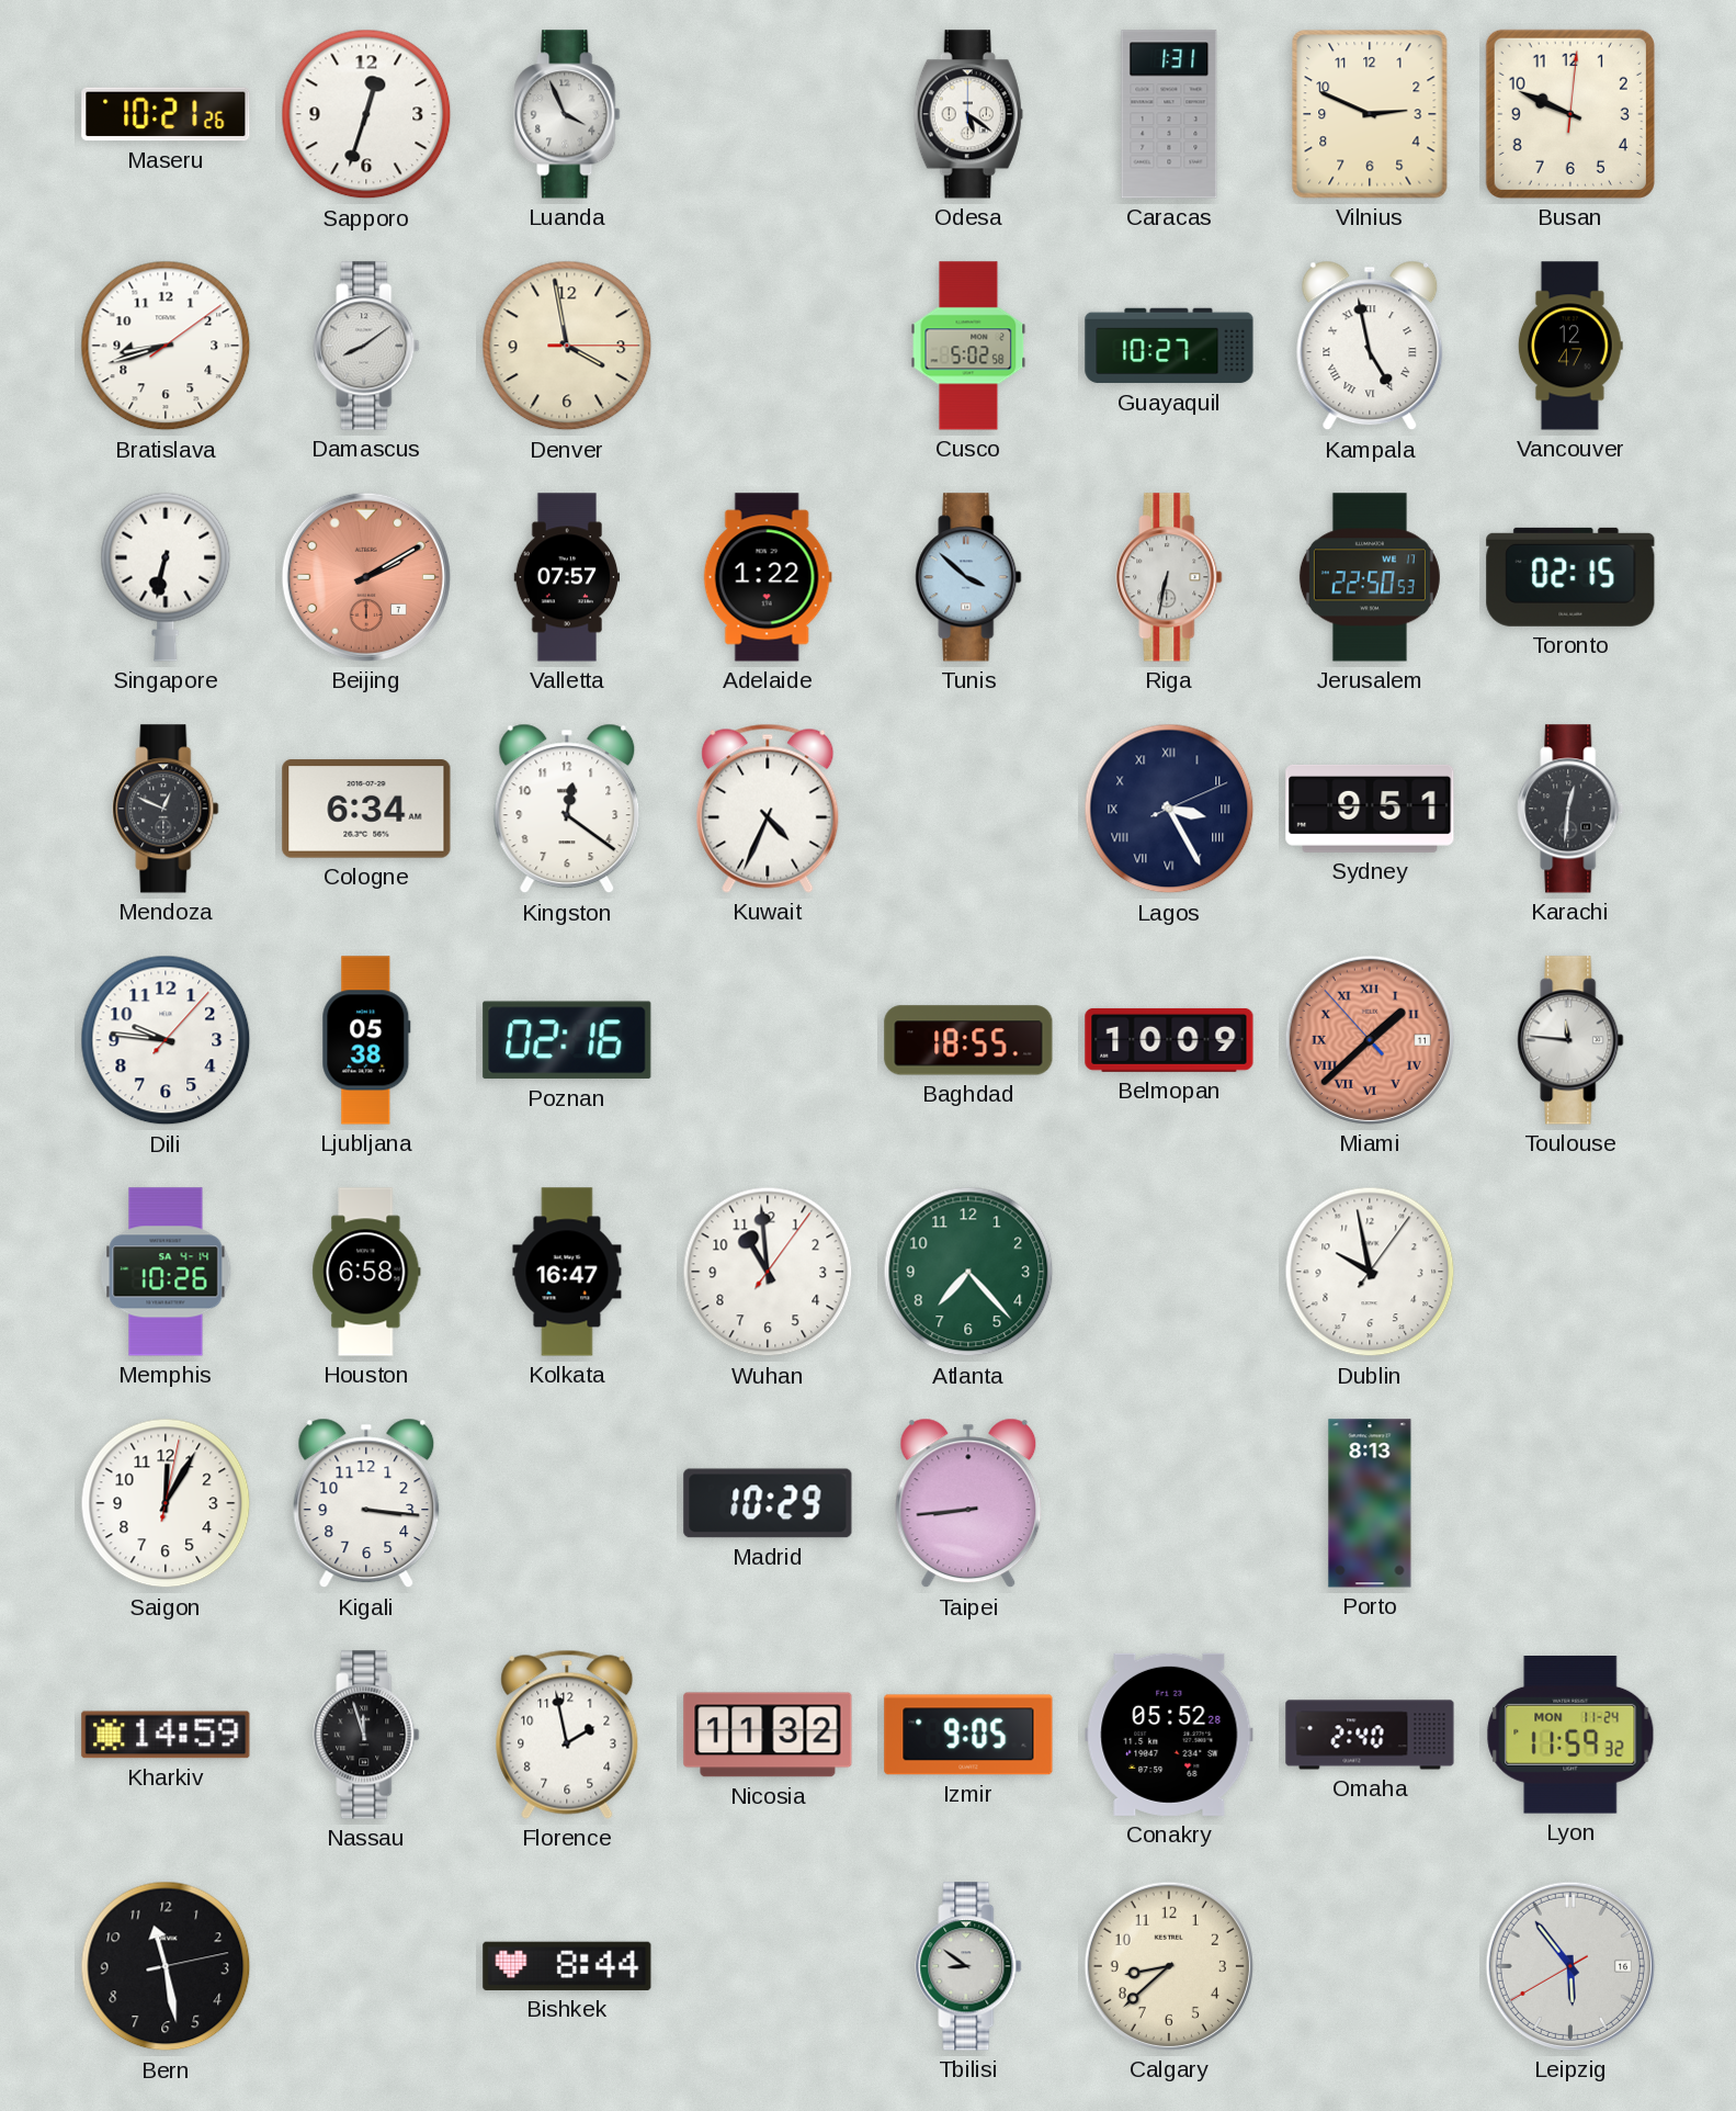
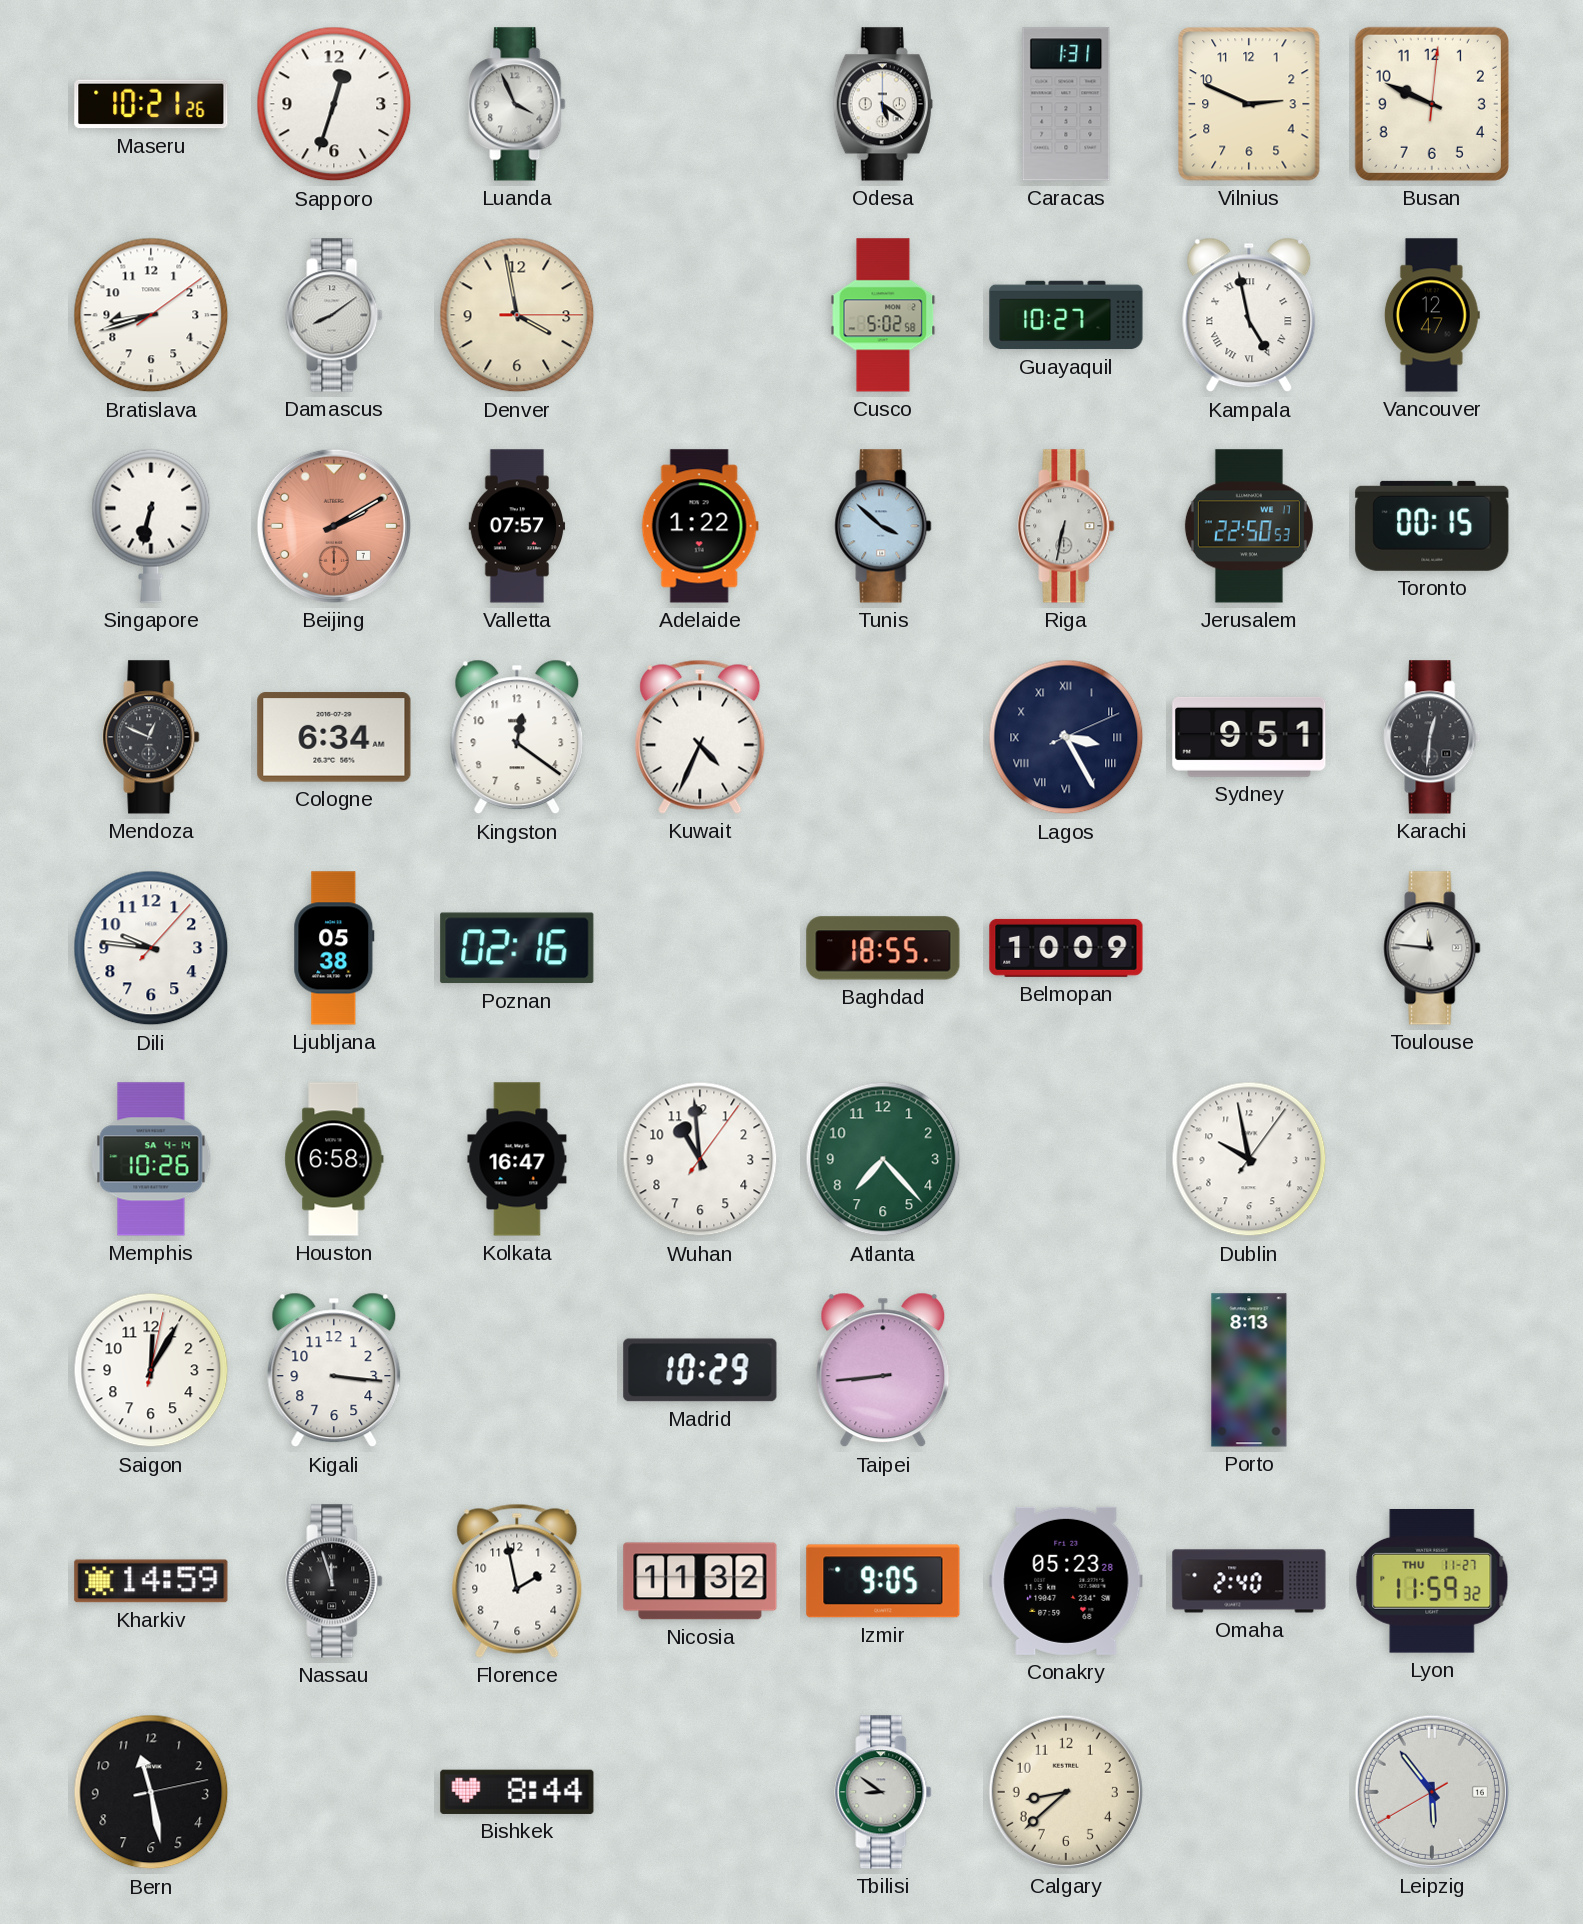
Toronto: 02:15 -> 00:15 (1432, 526)
Miami: 1:37 -> none (1370, 1040)
Conakry: 05:52 -> 05:23 (1066, 1581)
Lyon date: MON 11-24 -> THU 11-27 (1432, 1582)
